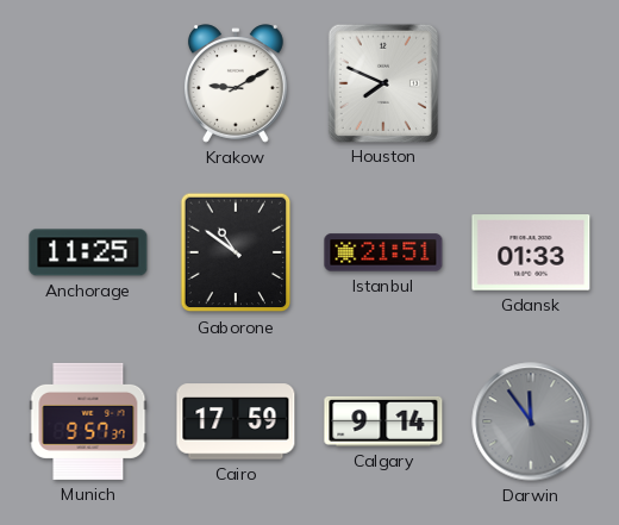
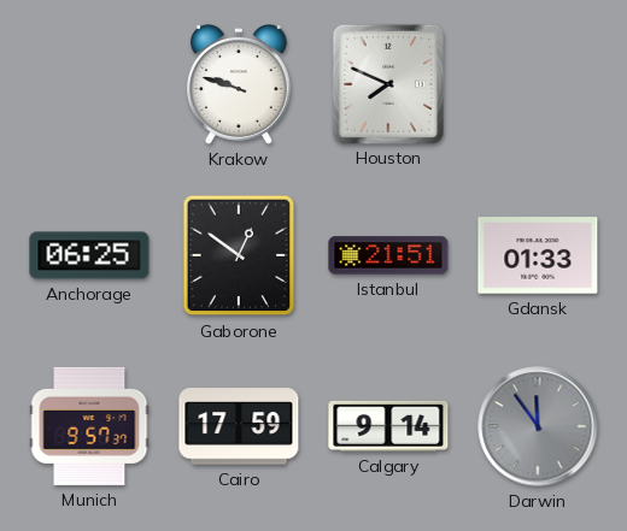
Krakow: 9:10 -> 9:48 (239, 84)
Anchorage: 11:25 -> 06:25 (89, 255)
Gaborone: 10:51 -> 12:51 (239, 255)
